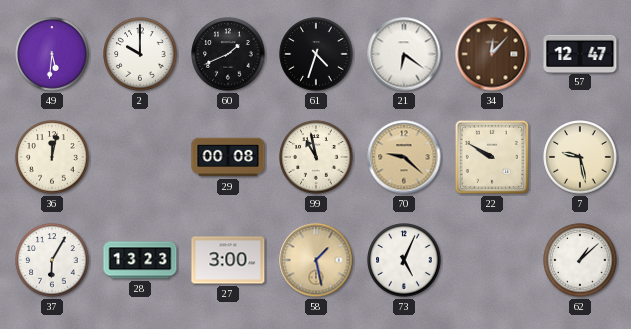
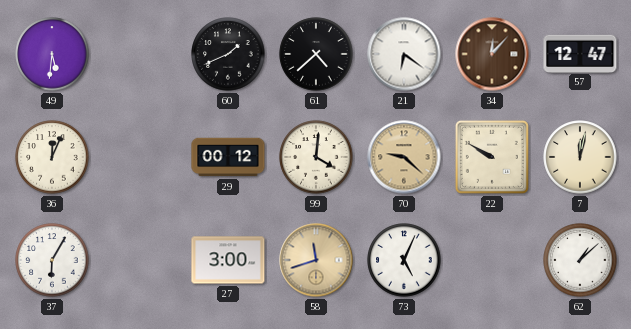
2: 10:00 -> none (140, 54)
61: 4:33 -> 4:38 (316, 54)
36: 12:02 -> 12:04 (52, 157)
29: 00:08 -> 00:12 (228, 157)
99: 10:58 -> 4:01 (316, 157)
7: 9:28 -> 12:02 (580, 157)
28: 13:23 -> none (140, 260)
58: 1:28 -> 11:42 (316, 260)
